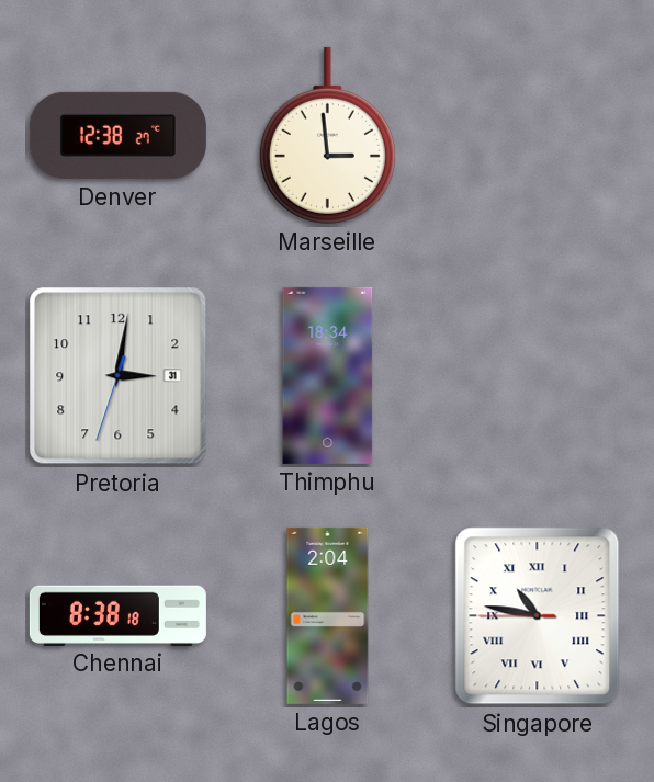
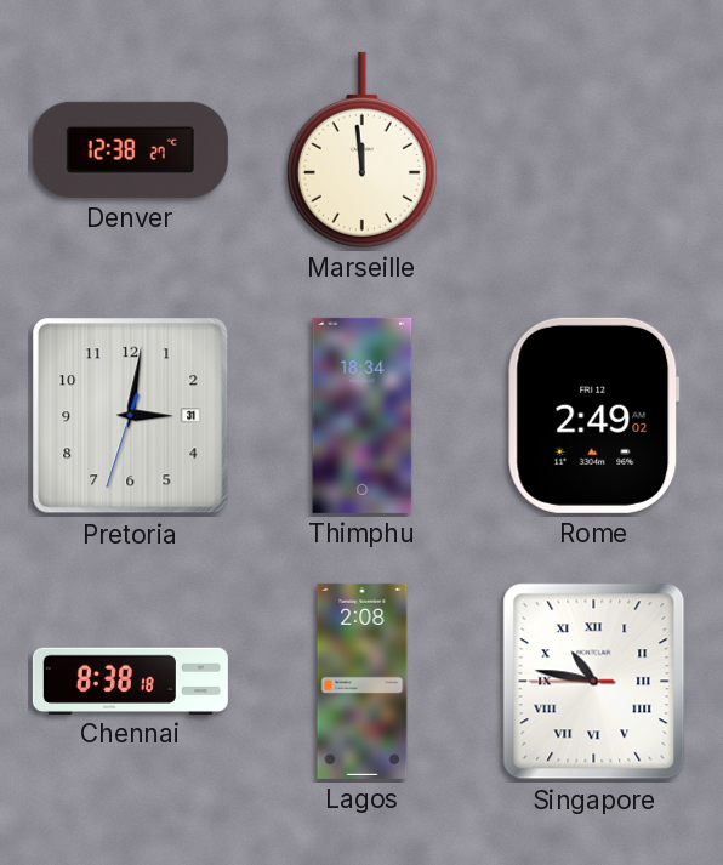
Marseille: 2:59 -> 11:59 (362, 149)
Rome: none -> 2:49 (594, 415)
Lagos: 2:04 -> 2:08 (363, 681)
